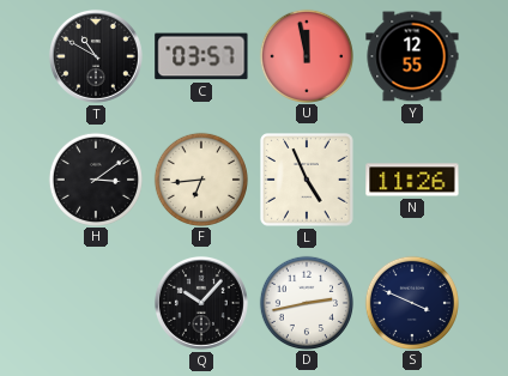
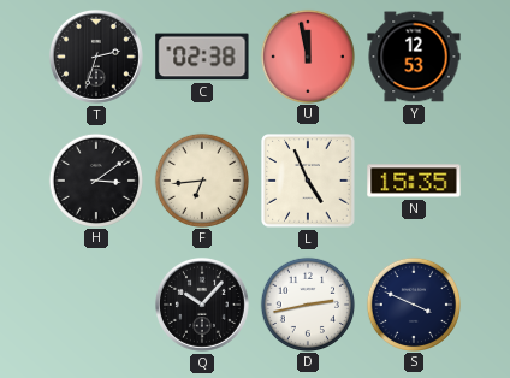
T: 10:50 -> 2:33 (96, 57)
C: 03:57 -> 02:38 (202, 57)
Y: 12:55 -> 12:53 (414, 57)
N: 11:26 -> 15:35 (414, 181)
